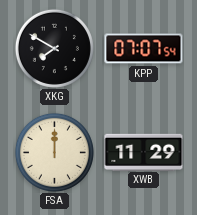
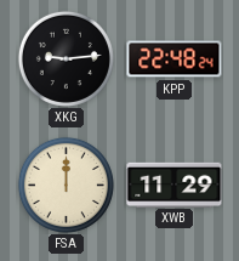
XKG: 7:50 -> 9:14 (66, 58)
KPP: 07:07 -> 22:48 (175, 59)
